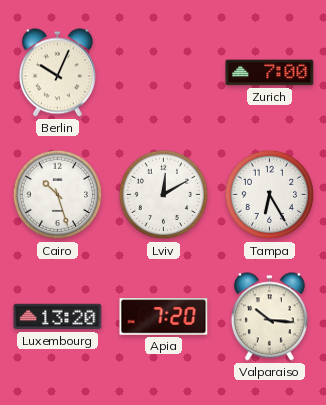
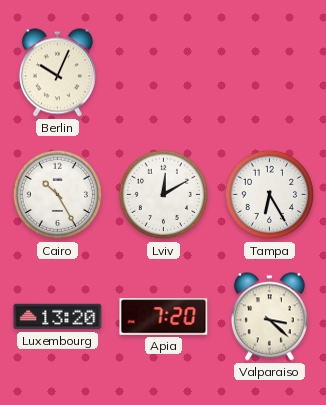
Zurich: 7:00 -> none (270, 73)
Cairo: 10:27 -> 10:25 (58, 195)
Valparaiso: 10:16 -> 3:22 (269, 317)
